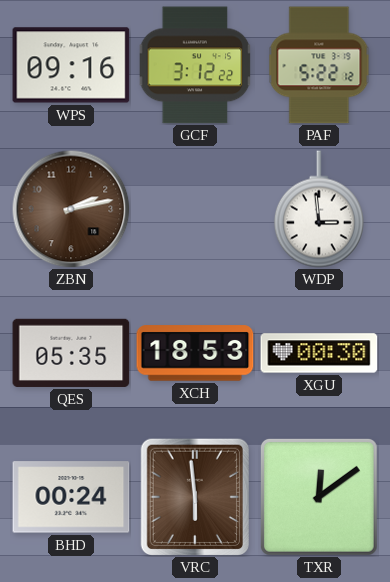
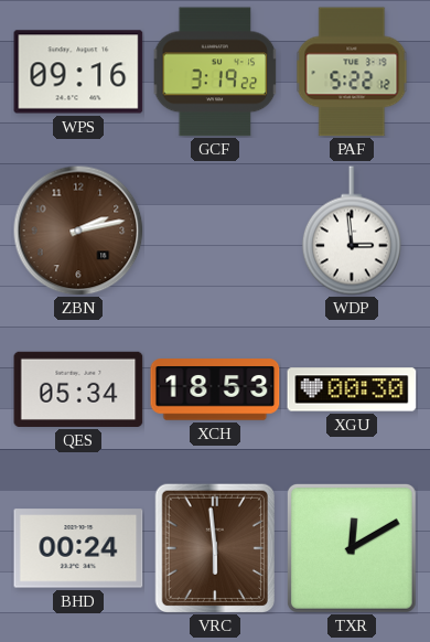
GCF: 3:12 -> 3:19 (215, 72)
QES: 05:35 -> 05:34 (78, 389)
TXR: 12:09 -> 12:10 (352, 548)
